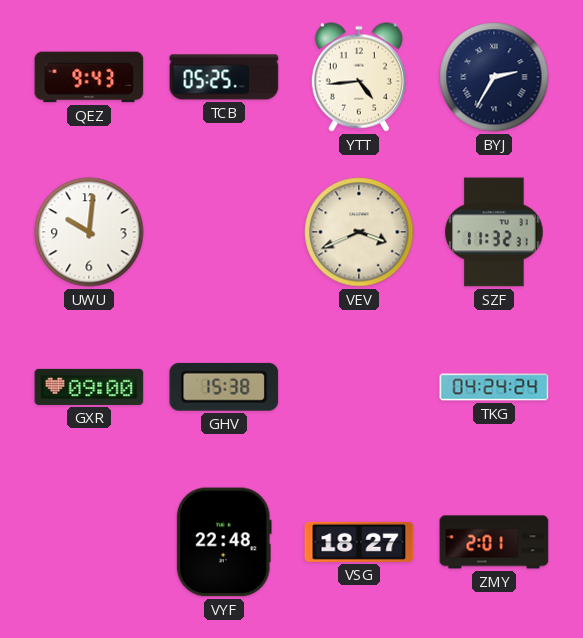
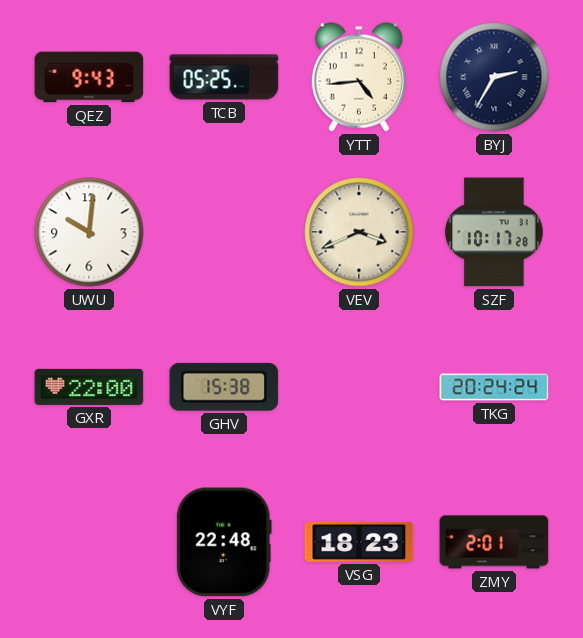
SZF: 11:32 -> 10:17 (494, 232)
GXR: 09:00 -> 22:00 (89, 387)
TKG: 04:24 -> 20:24 (494, 387)
VSG: 18:27 -> 18:23 (359, 542)
